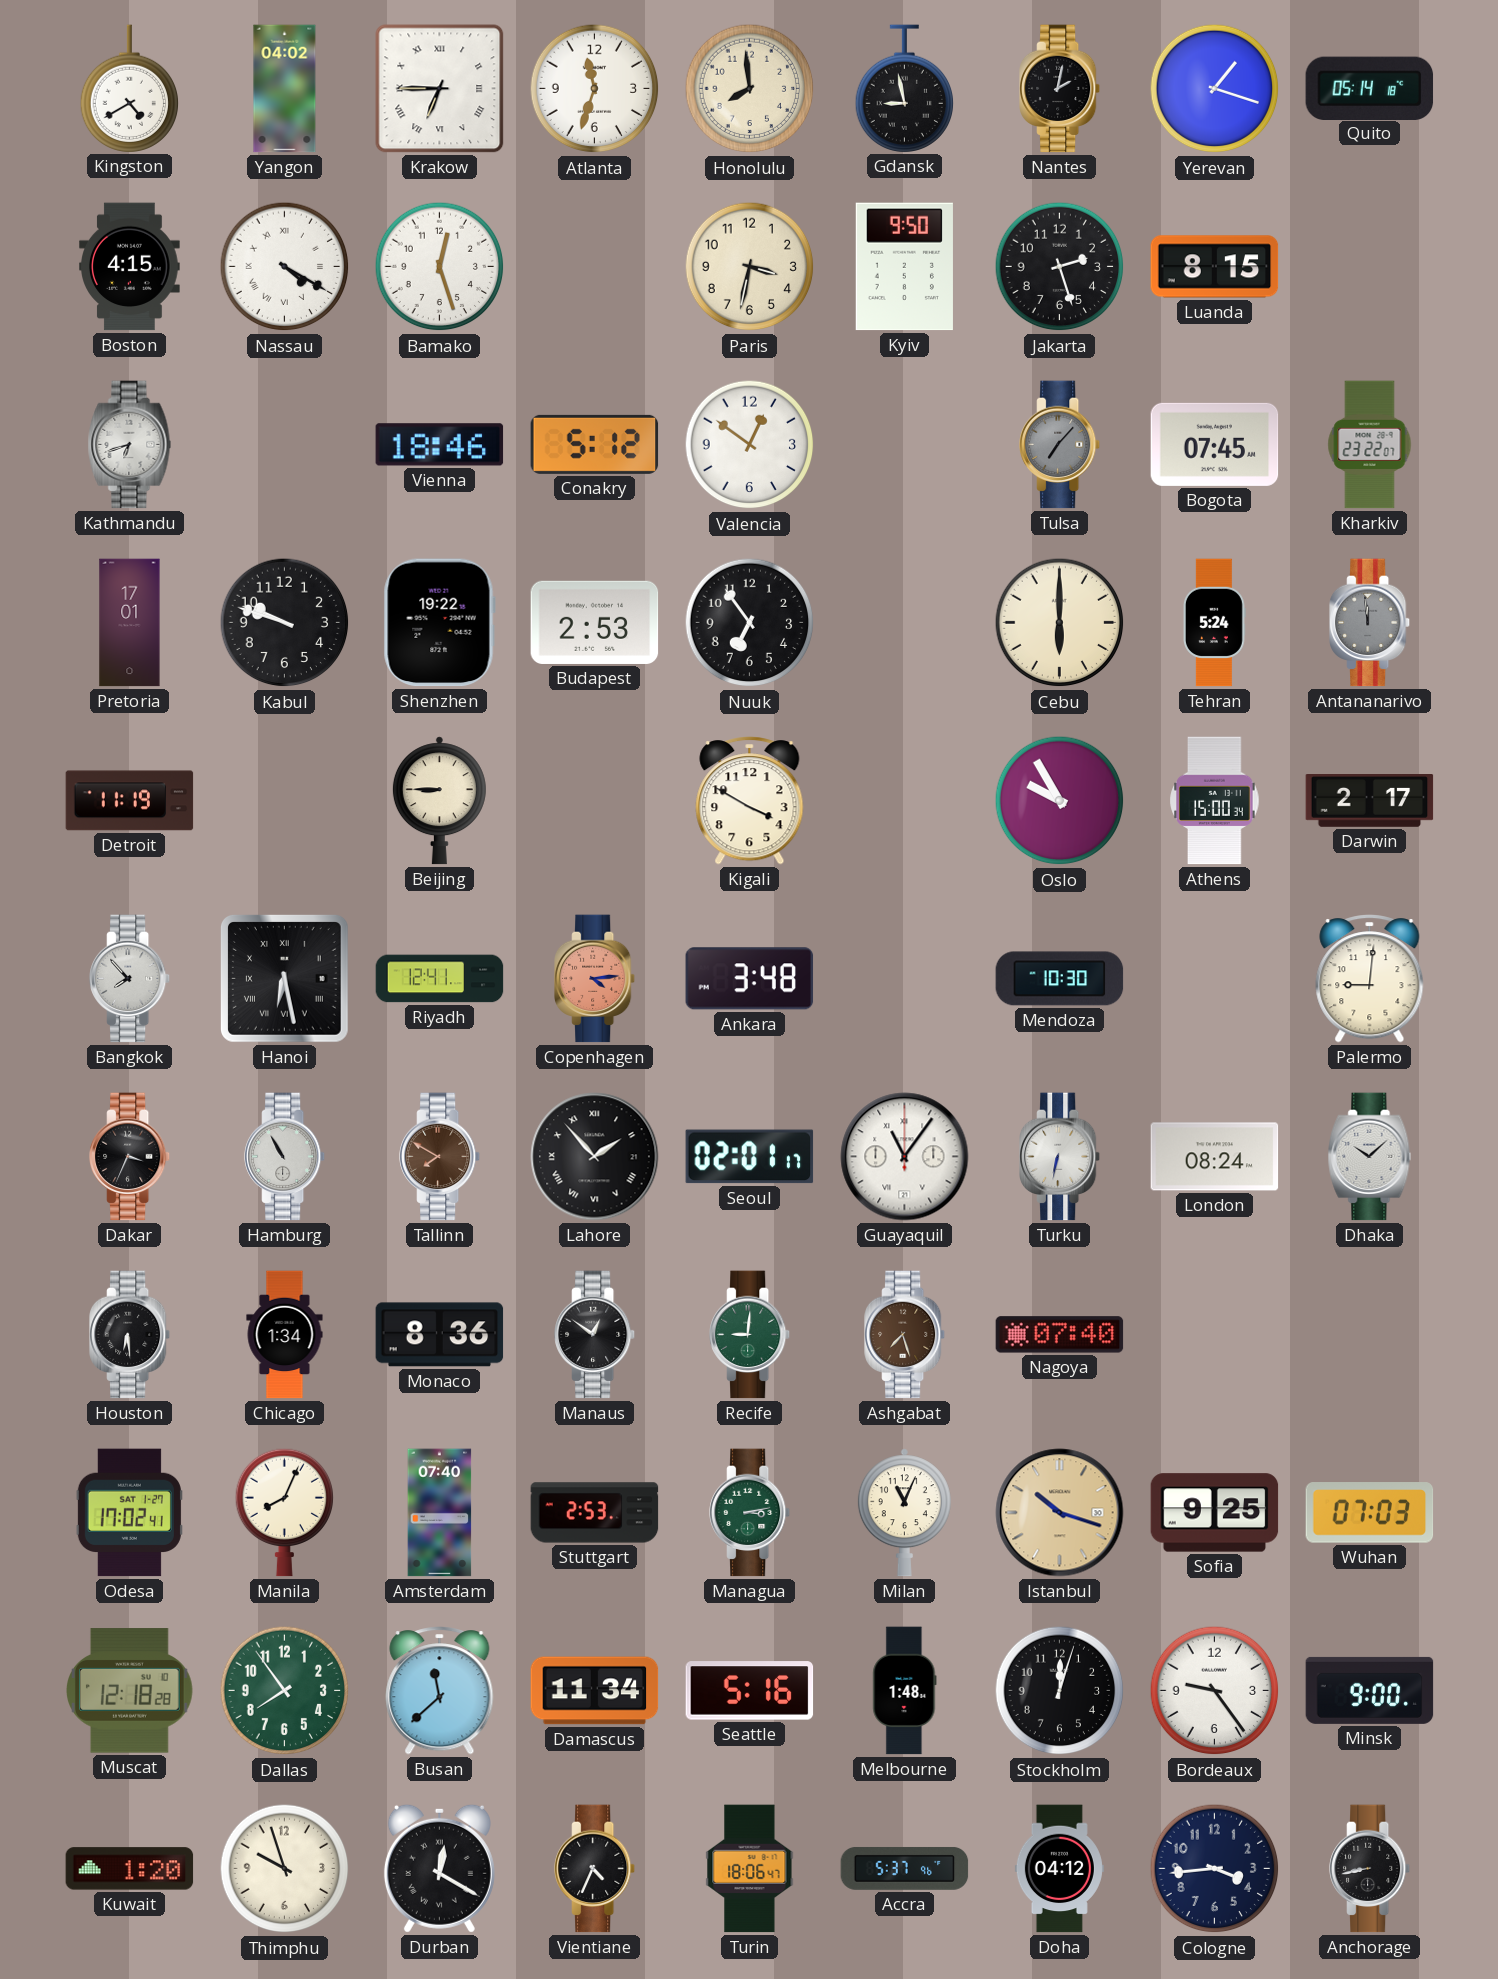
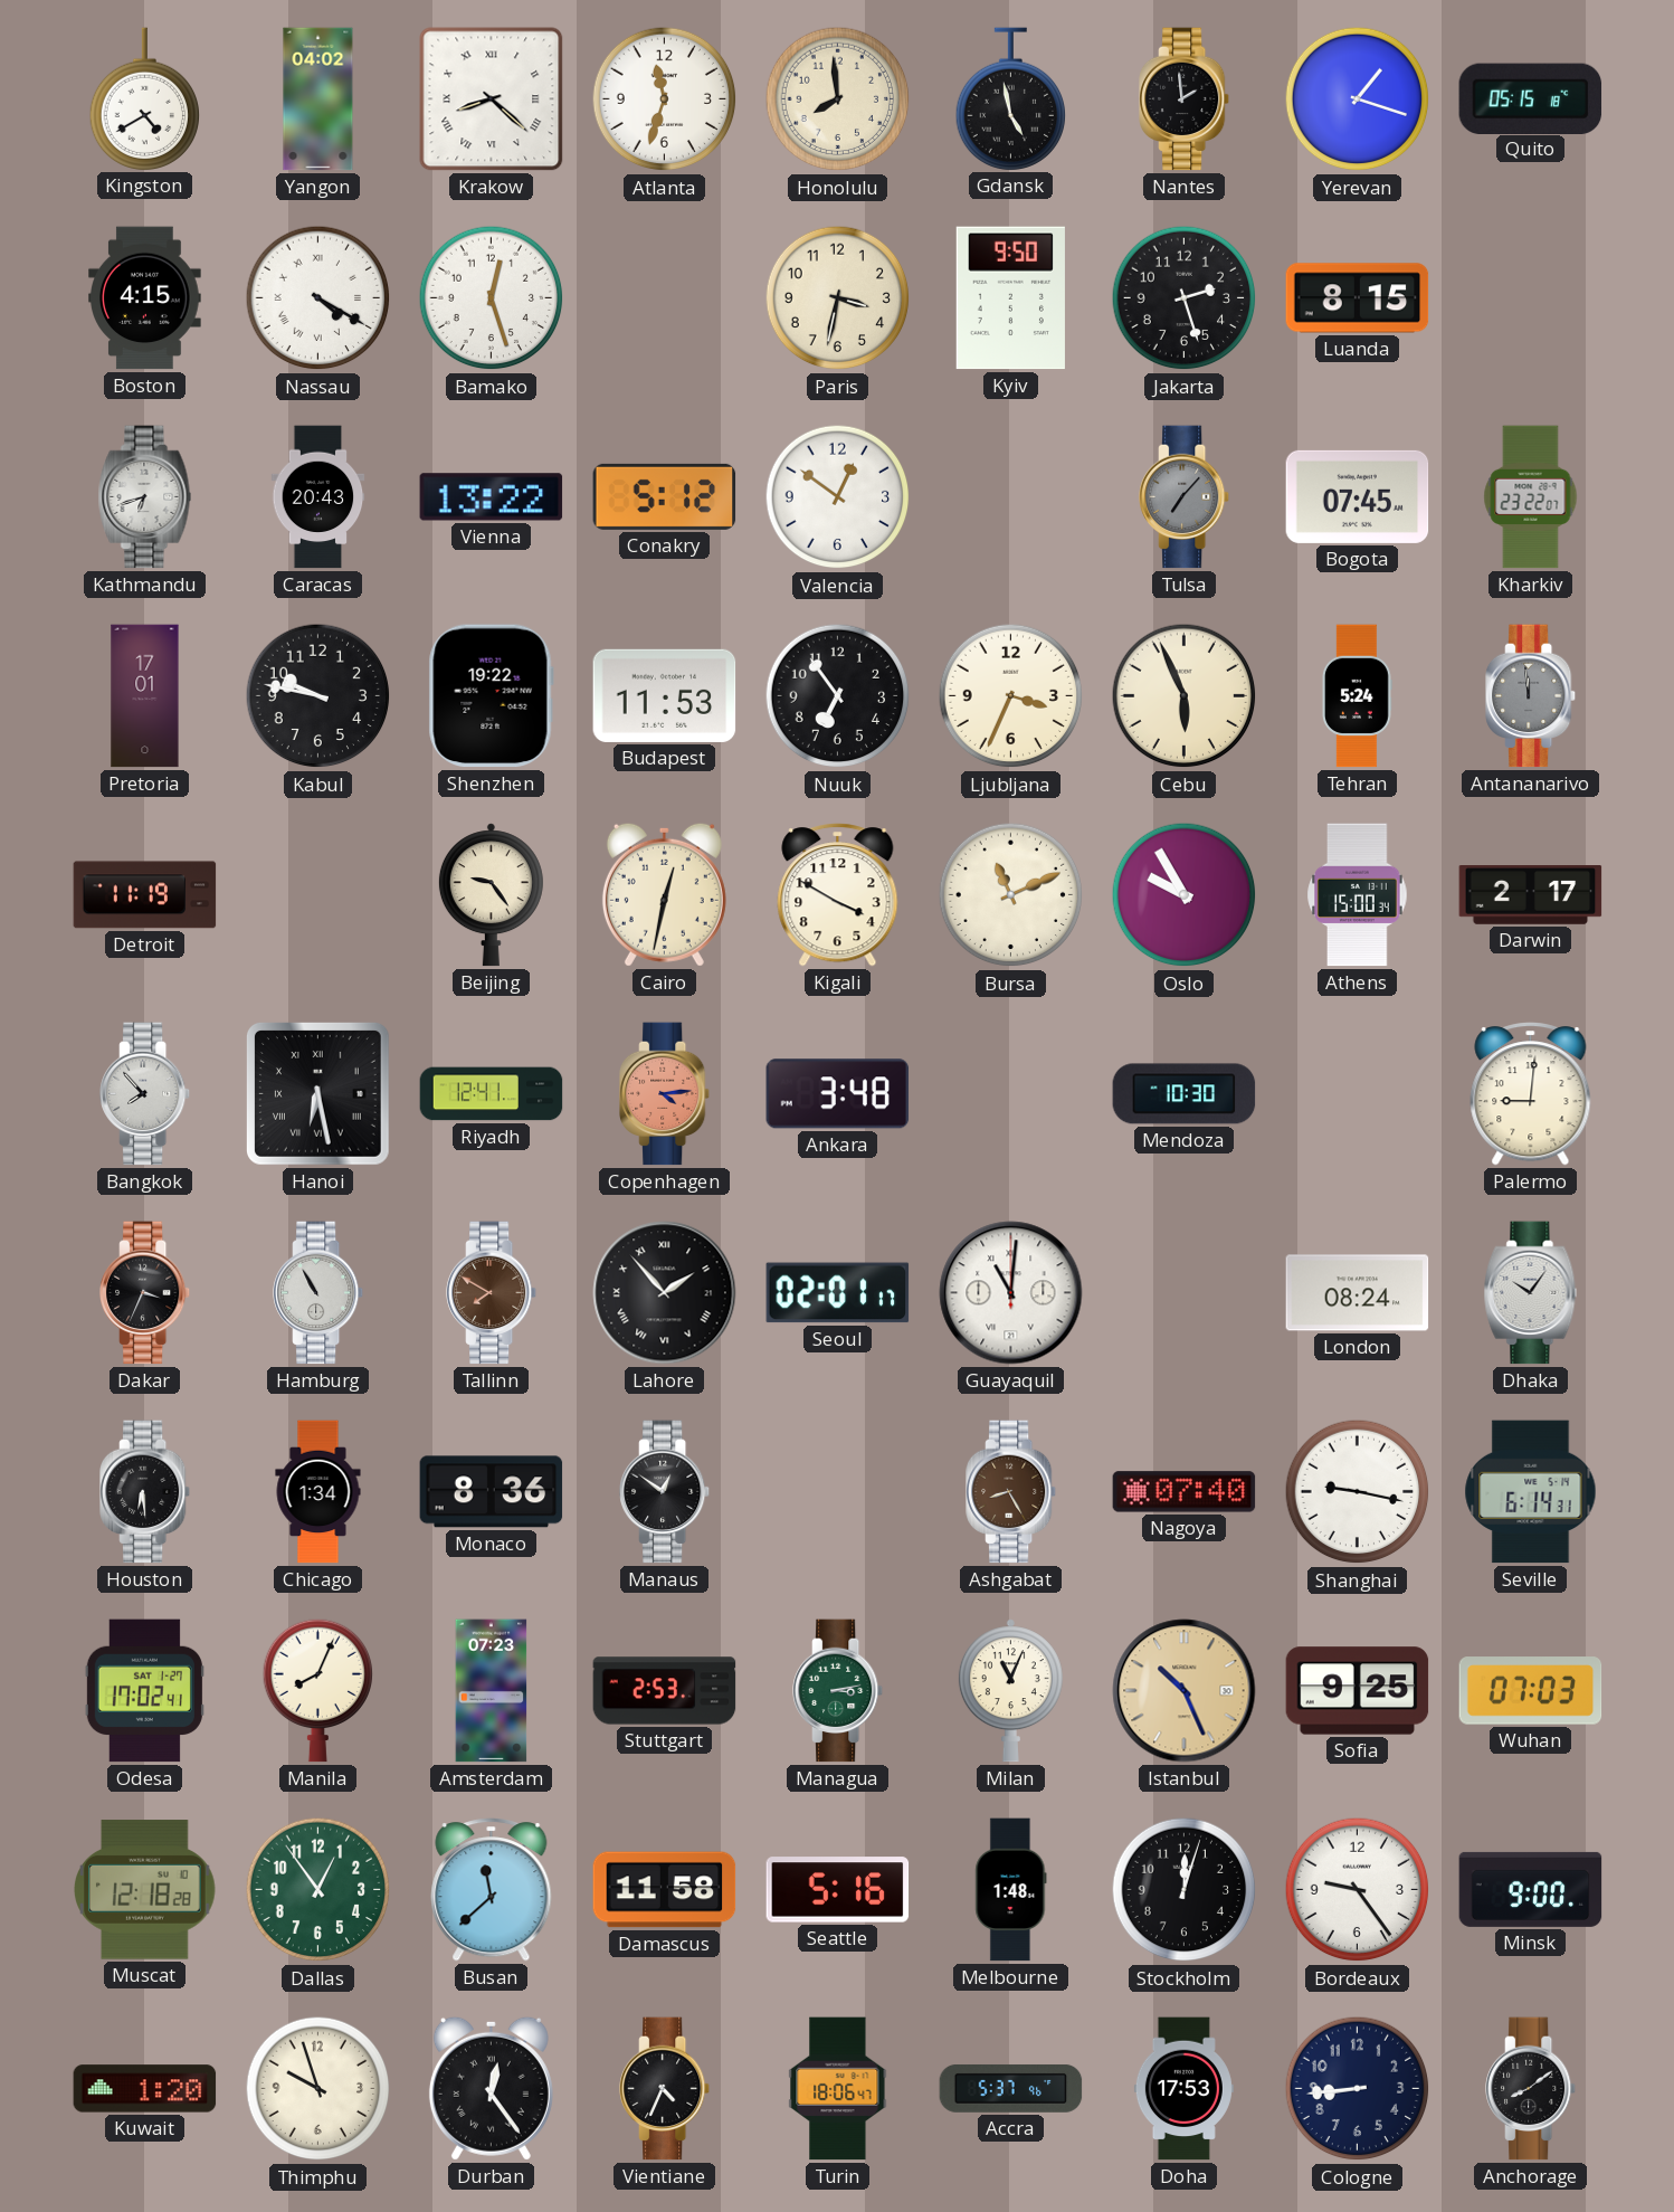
Krakow: 6:45 -> 8:22 (492, 99)
Gdansk: 8:58 -> 4:58 (1010, 98)
Nantes: 2:02 -> 1:59 (1186, 99)
Quito: 05:14 -> 05:15 (1531, 98)
Caracas: none -> 20:43 (318, 497)
Vienna: 18:46 -> 13:22 (492, 497)
Kabul: 9:48 -> 9:47 (318, 696)
Budapest: 2:53 -> 11:53 (665, 695)
Ljubljana: none -> 3:34 (1011, 696)
Cebu: 6:00 -> 5:56 (1185, 696)
Beijing: 8:45 -> 9:24 (491, 895)
Cairo: none -> 12:32 (664, 894)
Bursa: none -> 11:11 (1011, 895)
Guayaquil: 11:06 -> 11:01 (1011, 1293)
Turku: 6:32 -> none (1061, 1157)
Dhaka: 10:08 -> 10:06 (1531, 1293)
Recife: 9:01 -> none (751, 1335)
Ashgabat: 7:27 -> 8:25 (1012, 1492)
Shanghai: none -> 9:17 (1358, 1492)
Seville: none -> 6:14 (1531, 1492)
Amsterdam: 07:40 -> 07:23 (492, 1691)
Istanbul: 10:18 -> 10:26 (1185, 1691)
Dallas: 7:54 -> 12:54 (318, 1890)
Damascus: 11:34 -> 11:58 (665, 1890)
Durban: 12:20 -> 12:24 (491, 2088)
Doha: 04:12 -> 17:53 (1183, 2089)
Cologne: 3:44 -> 8:44 (1358, 2089)
Anchorage: 8:43 -> 8:09 (1532, 2089)
